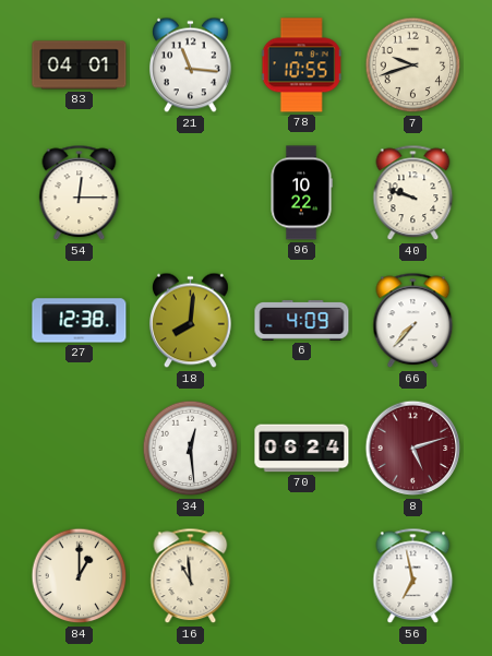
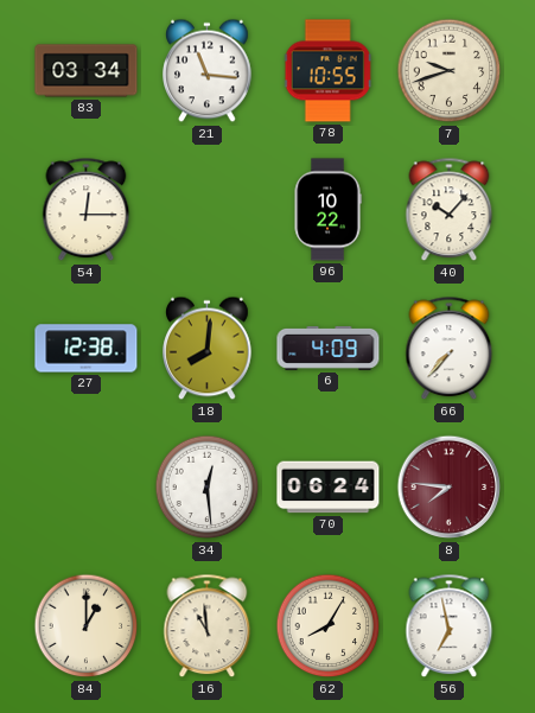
83: 04:01 -> 03:34 (87, 71)
40: 9:48 -> 10:07 (450, 210)
8: 5:12 -> 7:46 (450, 488)
62: none -> 8:05 (329, 626)
